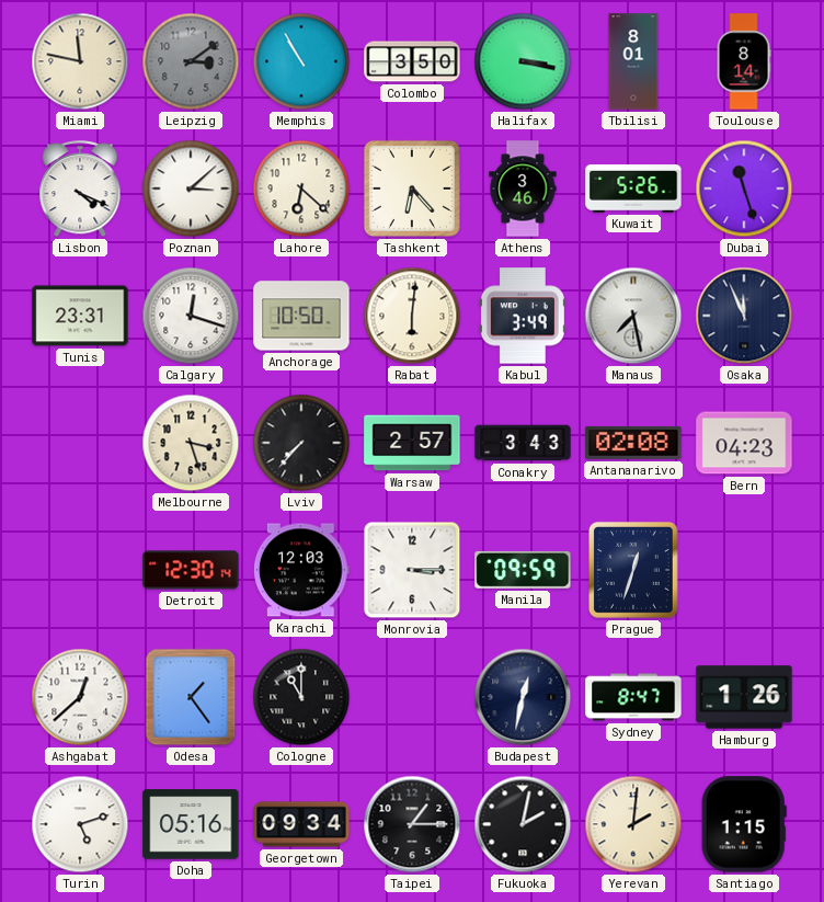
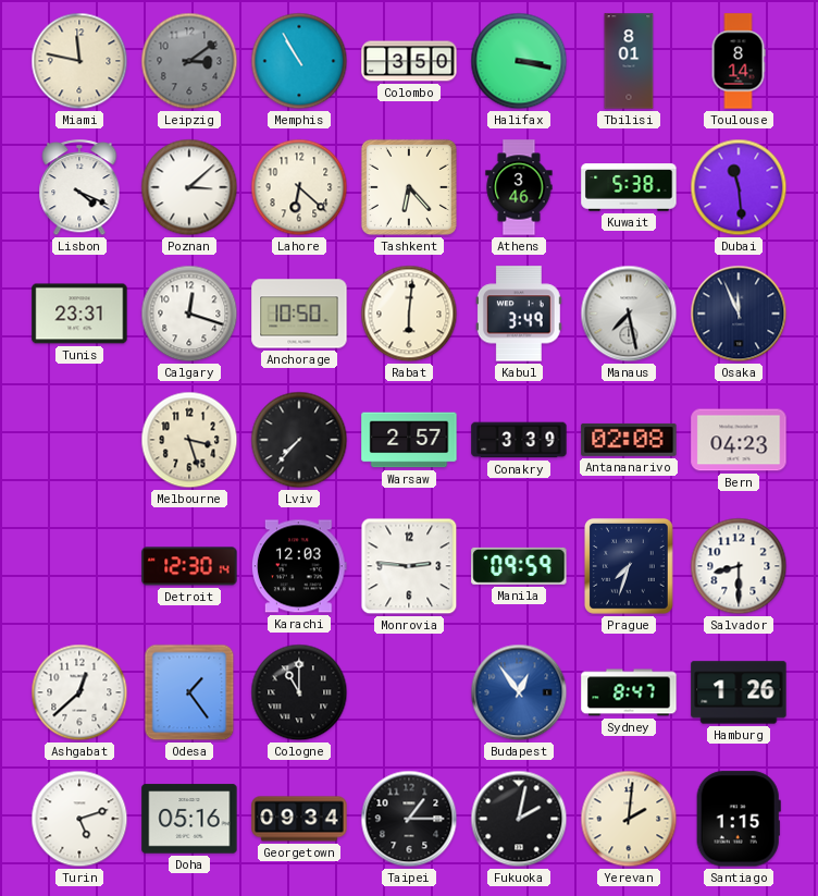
Kuwait: 5:26 -> 5:38 (629, 187)
Dubai: 11:27 -> 11:29 (739, 187)
Conakry: 3:43 -> 3:39 (519, 440)
Monrovia: 3:15 -> 2:46 (409, 566)
Prague: 12:33 -> 7:33 (629, 566)
Salvador: none -> 8:30 (739, 566)
Budapest: 12:32 -> 12:54 (519, 692)
Budapest dial: navy -> blue (519, 692)
